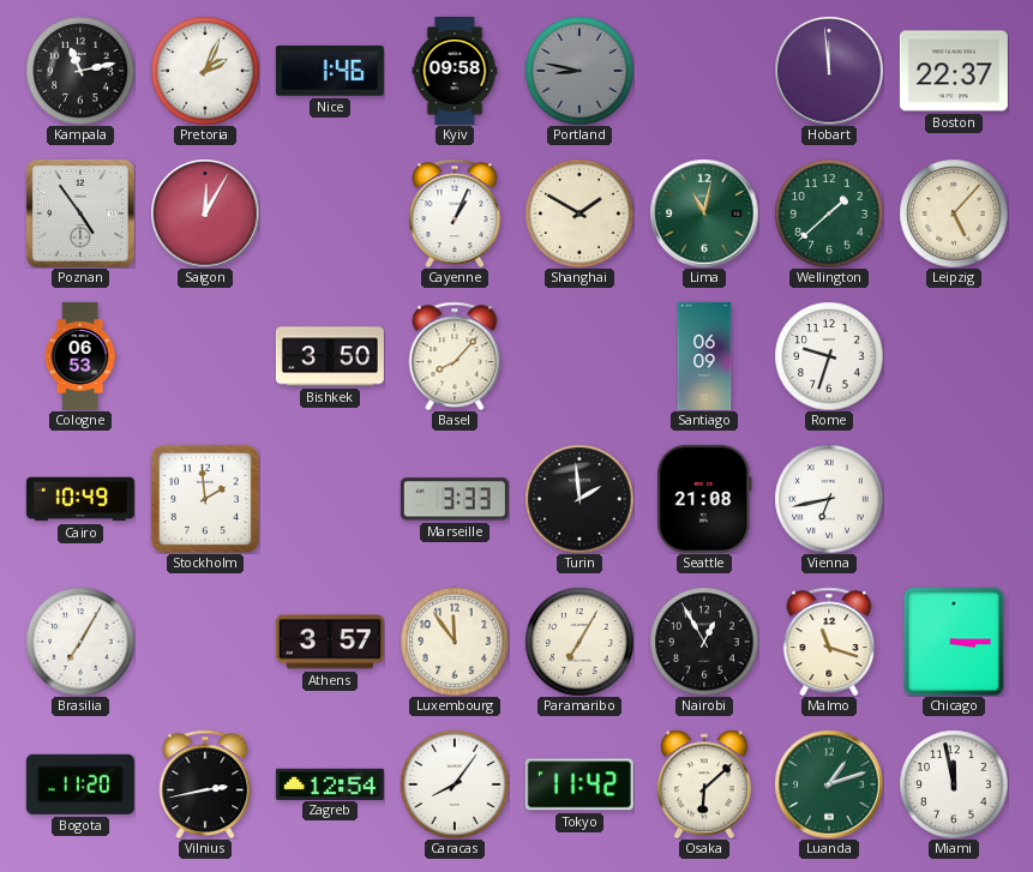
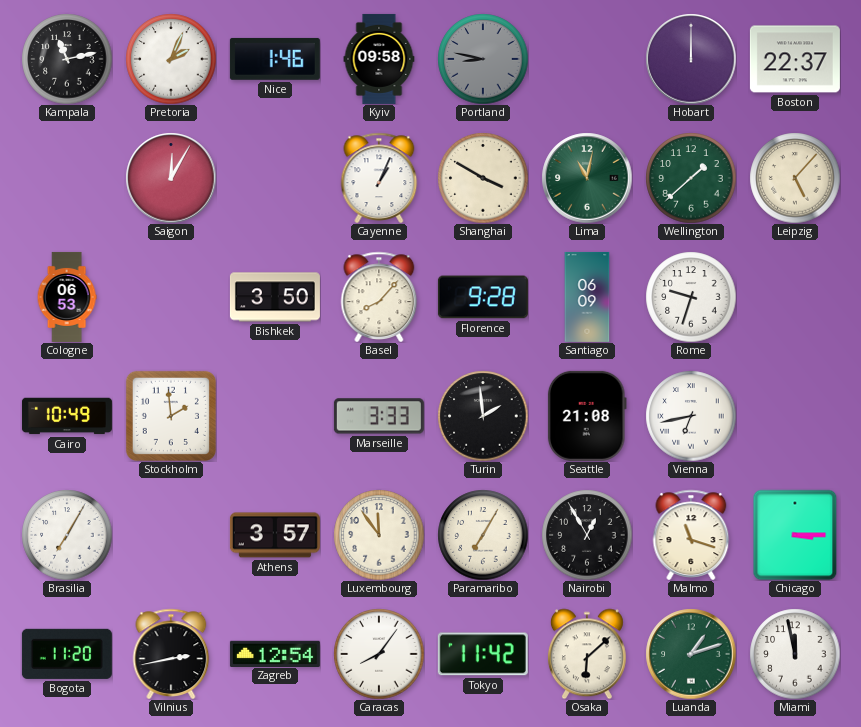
Hobart: 11:59 -> 12:00 (691, 59)
Poznan: 4:54 -> none (80, 214)
Shanghai: 1:50 -> 3:50 (483, 178)
Florence: none -> 9:28 (483, 297)
